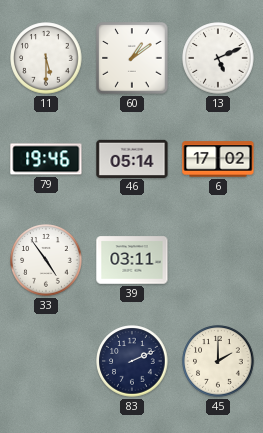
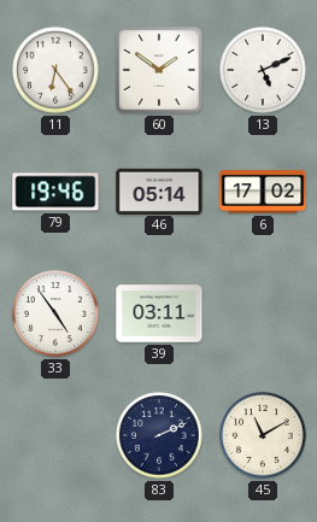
11: 5:30 -> 6:24 (55, 70)
60: 1:09 -> 1:51 (159, 70)
45: 2:00 -> 11:10 (263, 435)
